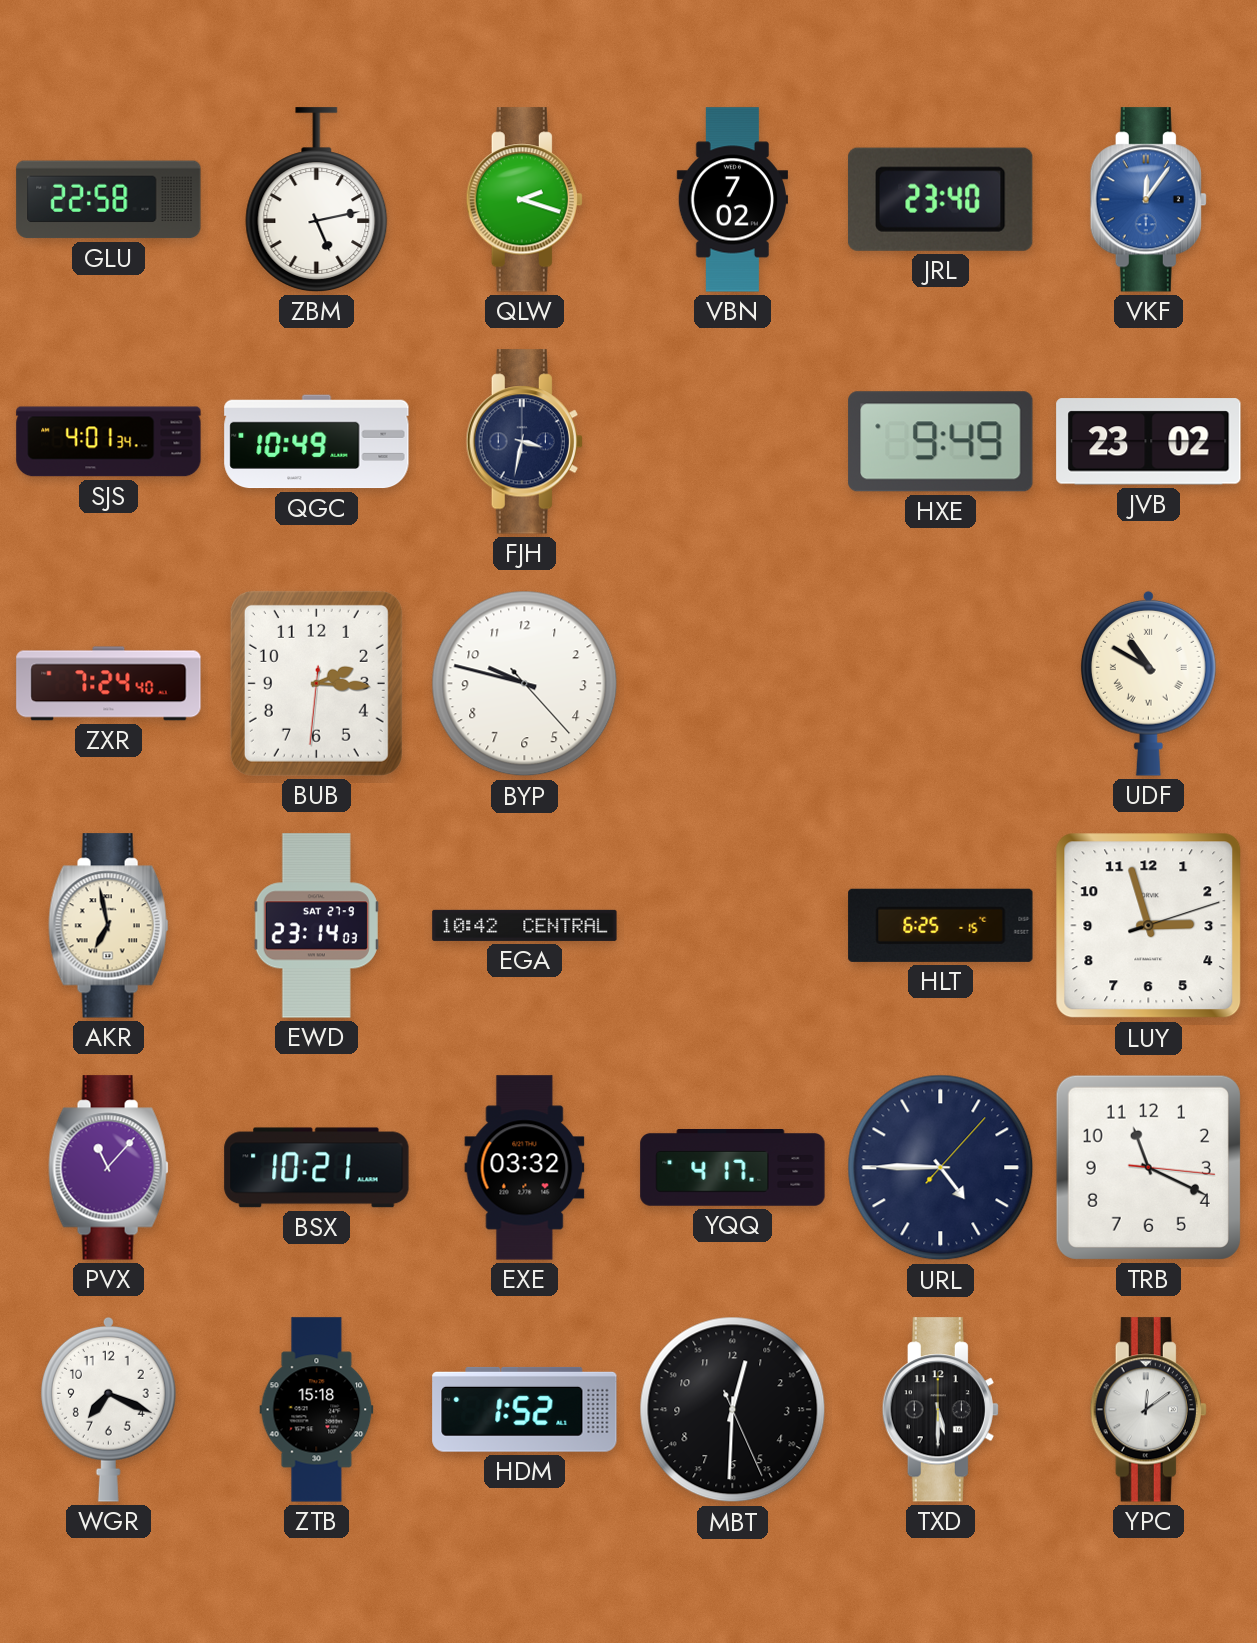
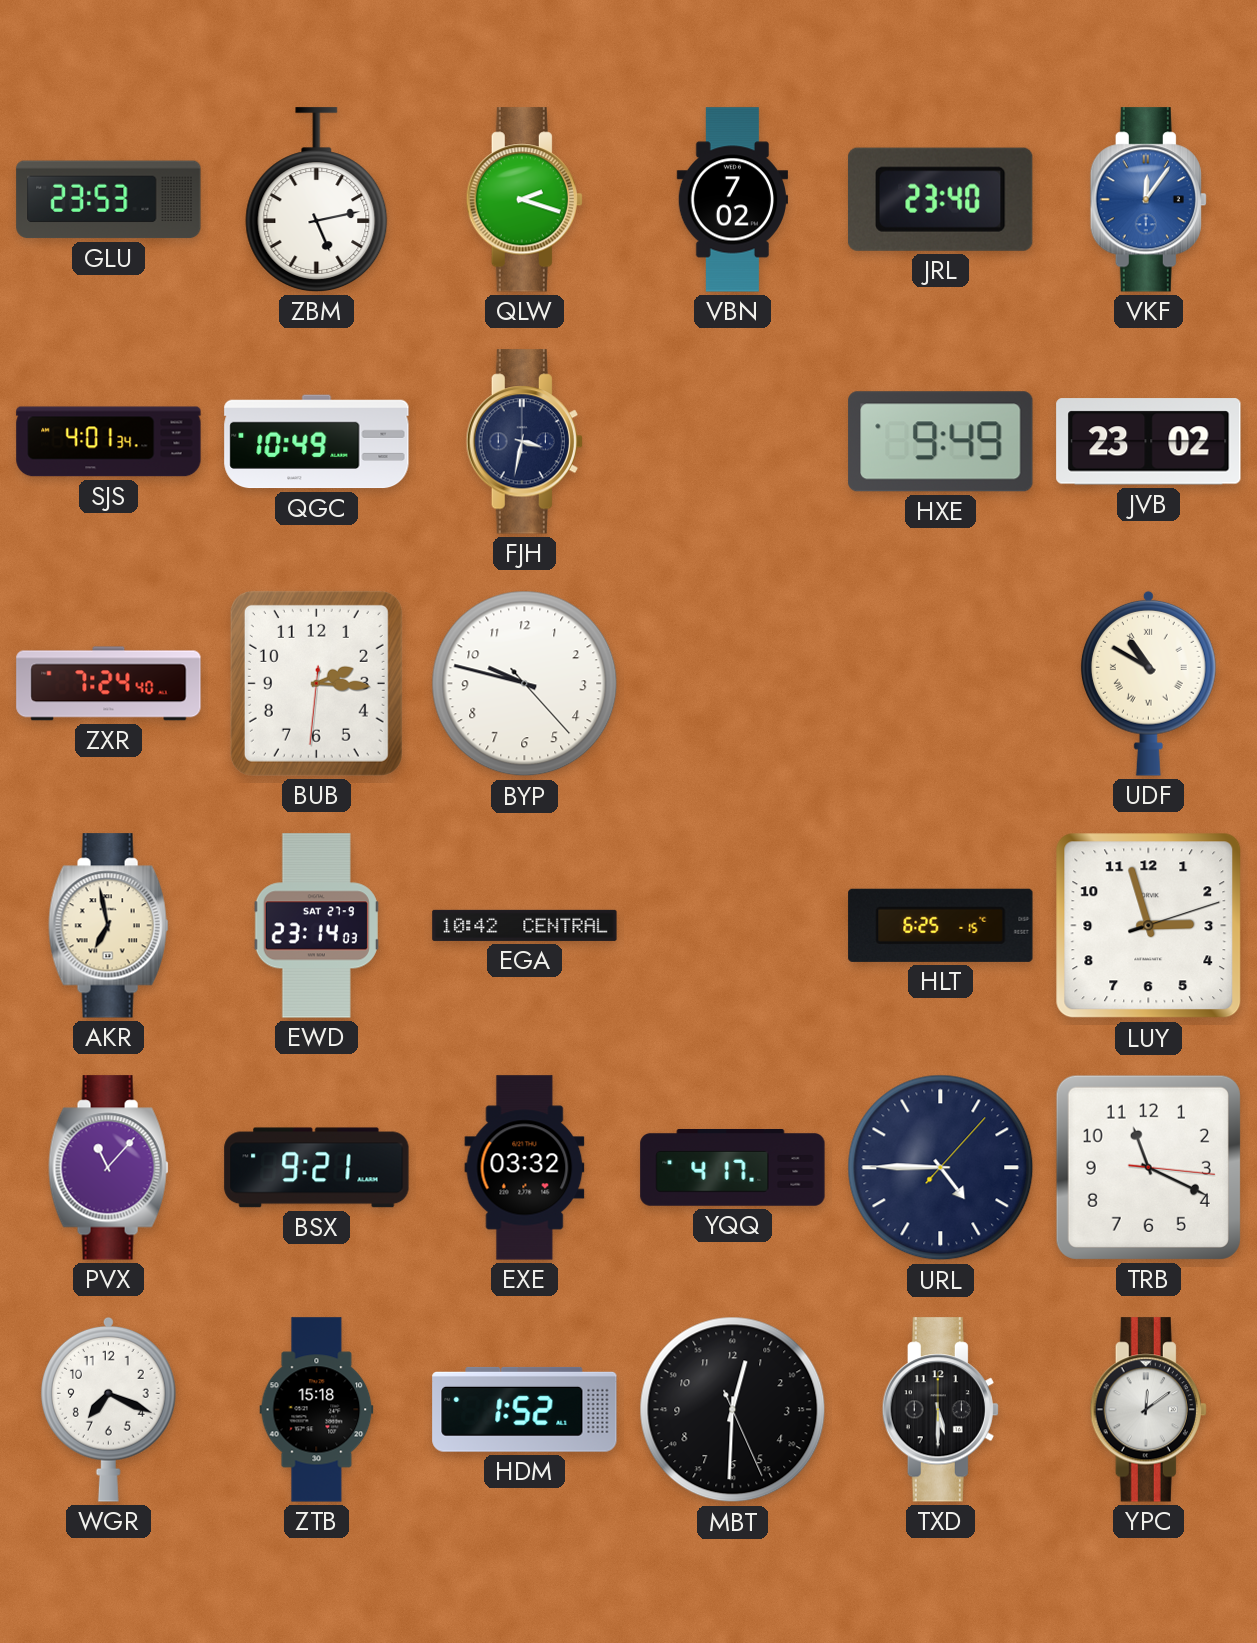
GLU: 22:58 -> 23:53 (109, 200)
BSX: 10:21 -> 9:21 (317, 1168)
